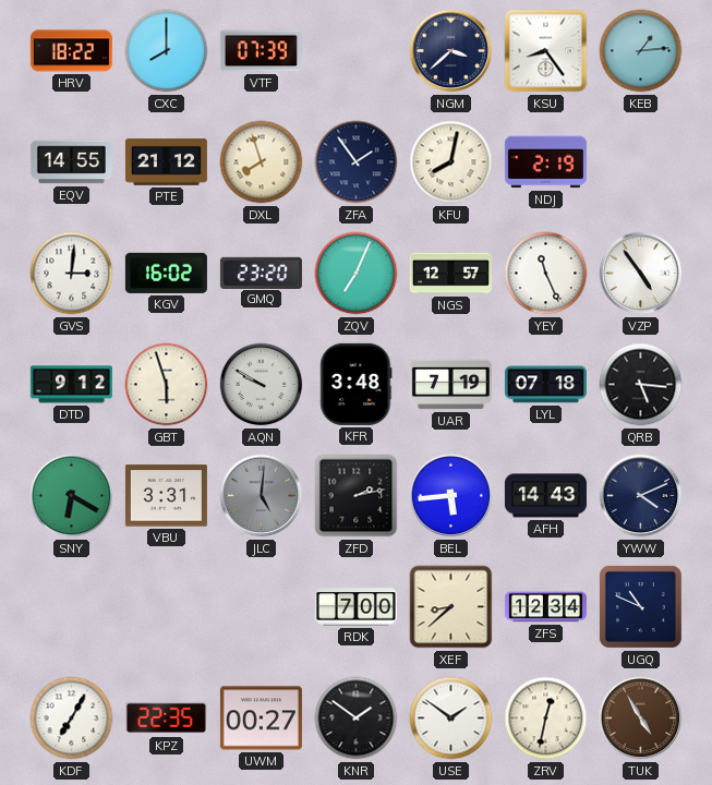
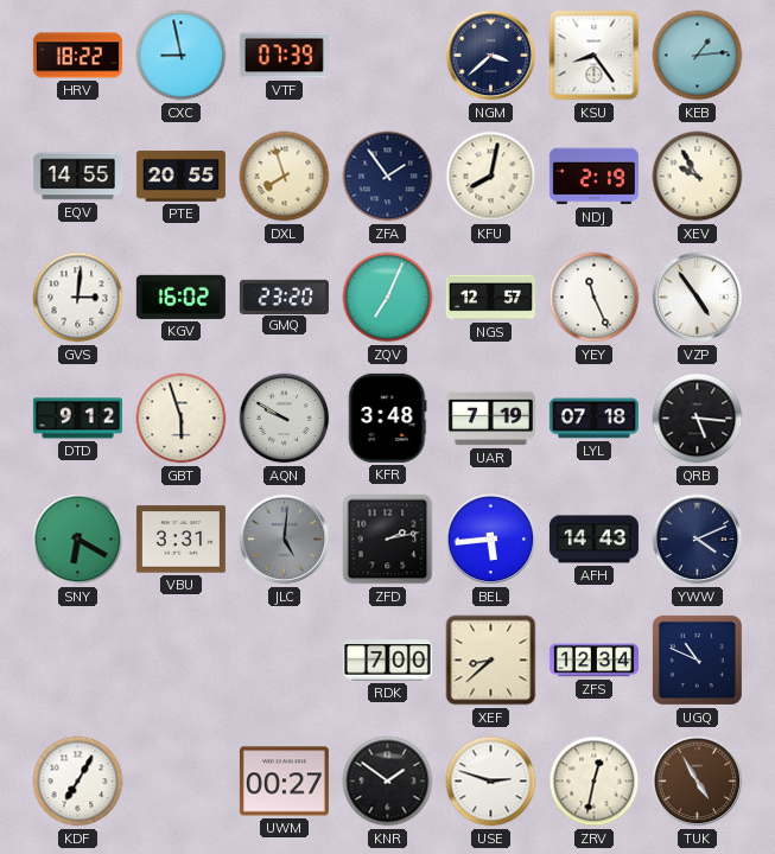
CXC: 8:00 -> 8:58 (182, 56)
PTE: 21:12 -> 20:55 (180, 176)
XEV: none -> 9:55 (698, 177)
KPZ: 22:35 -> none (166, 718)
USE: 1:51 -> 2:48 (491, 782)
